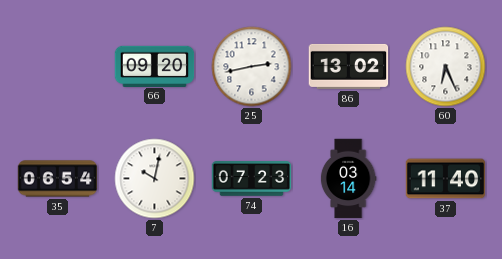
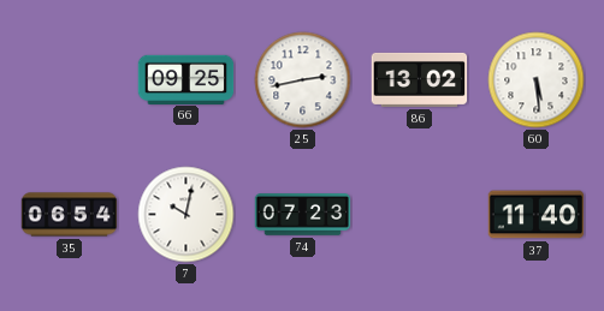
66: 09:20 -> 09:25 (186, 79)
60: 6:26 -> 5:29 (537, 80)
16: 03:14 -> none (348, 179)
